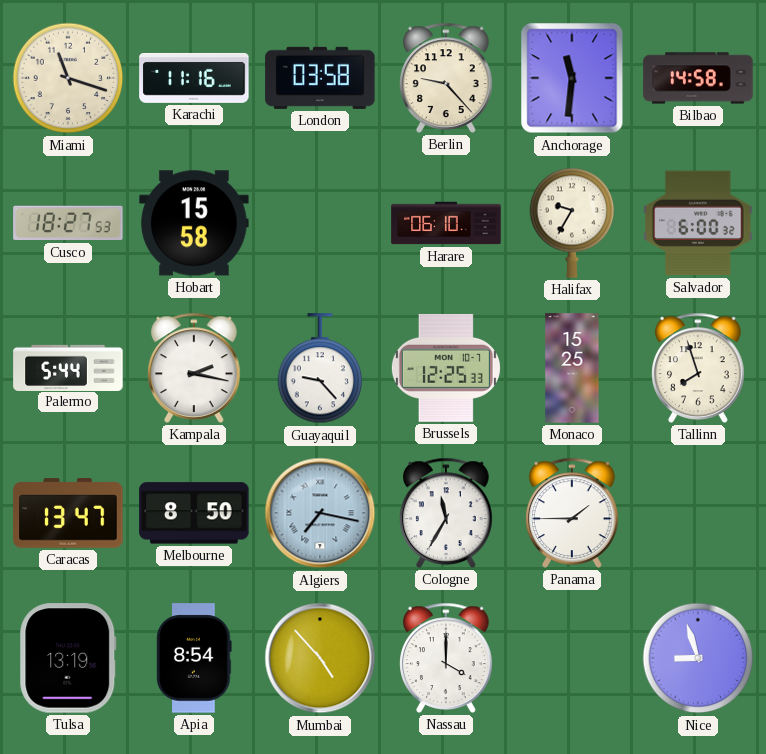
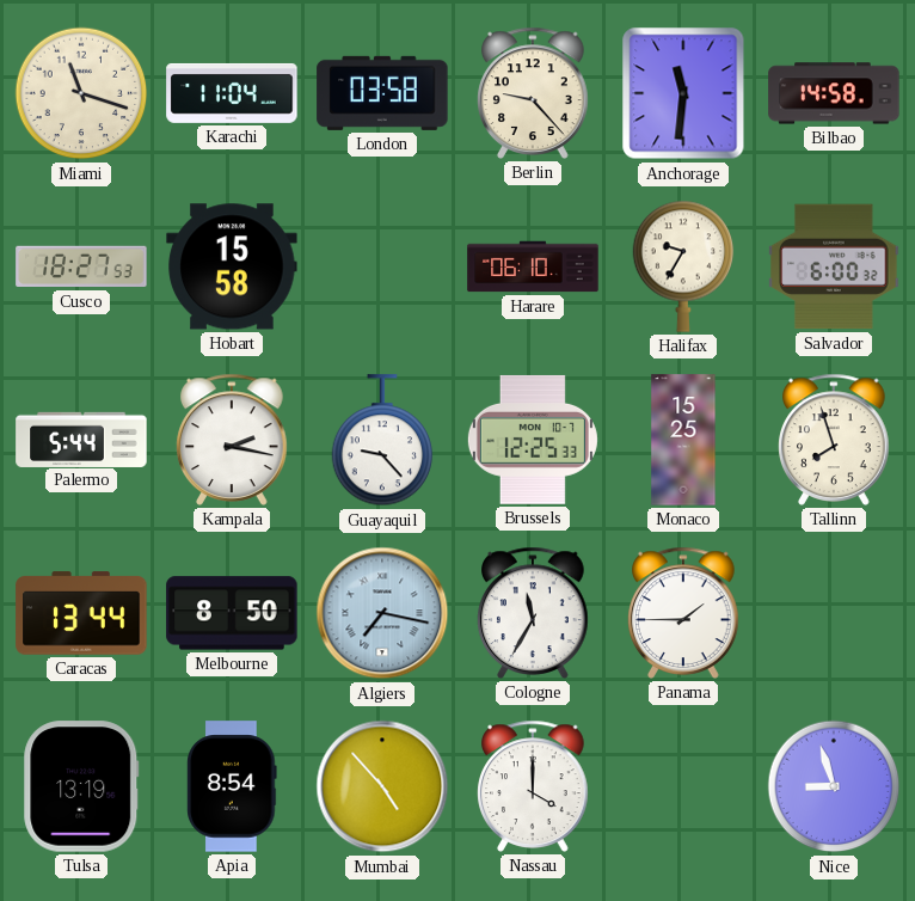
Karachi: 11:16 -> 11:04 (232, 93)
Caracas: 13:47 -> 13:44 (81, 613)
